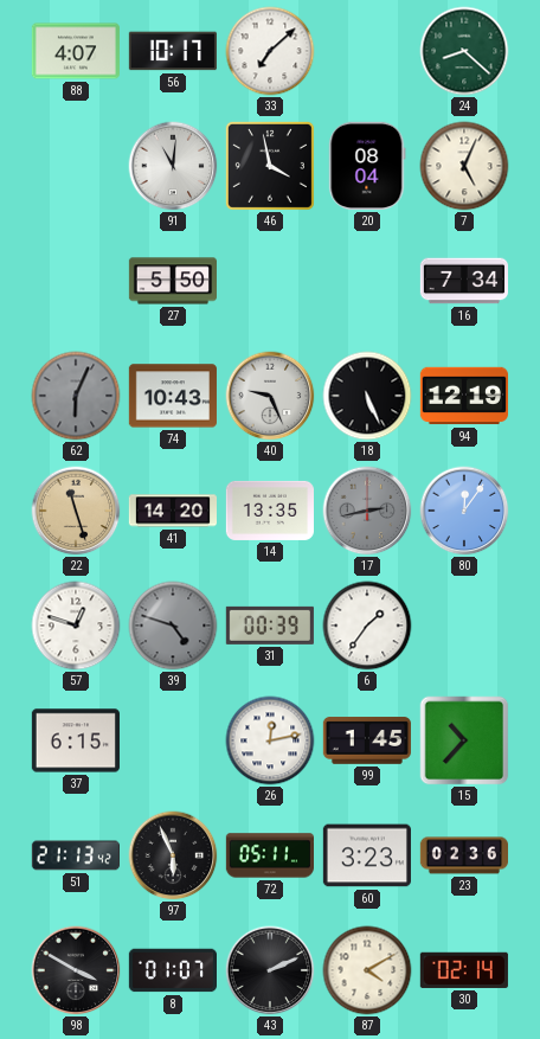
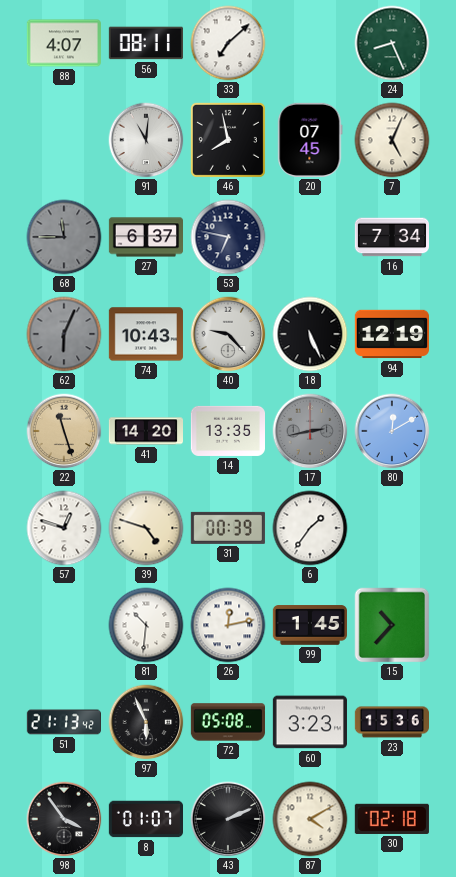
56: 10:17 -> 08:11 (146, 43)
24: 8:22 -> 8:26 (392, 43)
46: 3:58 -> 7:58 (228, 140)
20: 08:04 -> 07:45 (310, 140)
68: none -> 11:45 (64, 237)
27: 5:50 -> 6:37 (145, 237)
53: none -> 6:47 (228, 237)
40: 9:26 -> 9:23 (228, 334)
80: 12:06 -> 12:10 (392, 431)
39 dial: grey -> cream (146, 528)
37: 6:15 -> none (76, 740)
81: none -> 10:31 (146, 625)
72: 05:11 -> 05:08 (227, 722)
23: 02:36 -> 15:36 (391, 722)
98: 3:50 -> 3:54 (64, 819)
30: 02:14 -> 02:18 (392, 819)
